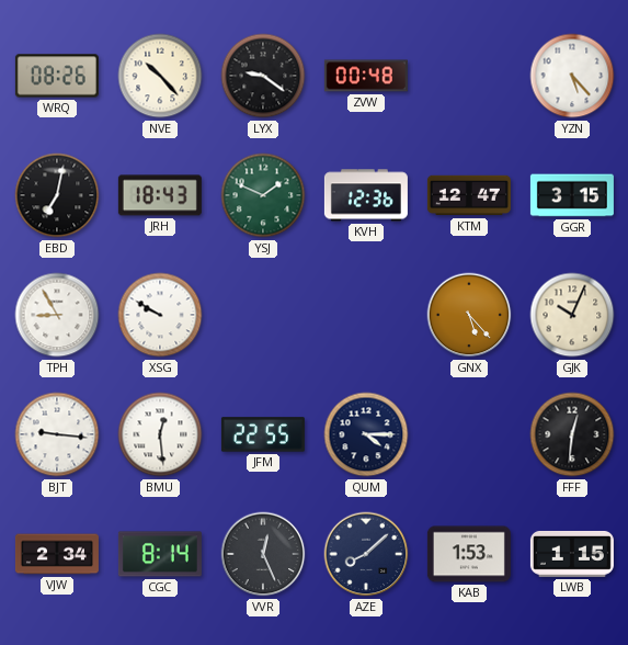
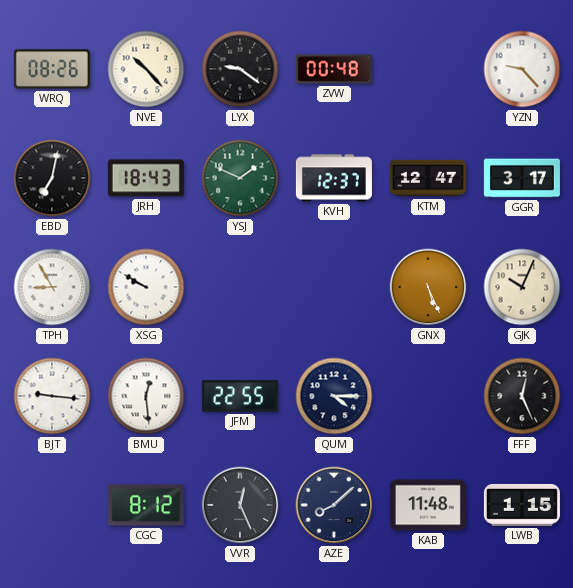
YZN: 5:23 -> 9:23 (522, 69)
KVH: 12:36 -> 12:37 (334, 178)
GGR: 3:15 -> 3:17 (522, 178)
GNX: 5:23 -> 5:26 (428, 287)
FFF: 12:31 -> 12:26 (522, 396)
VJW: 2:34 -> none (57, 554)
CGC: 8:14 -> 8:12 (146, 505)
KAB: 1:53 -> 11:48 (428, 505)
